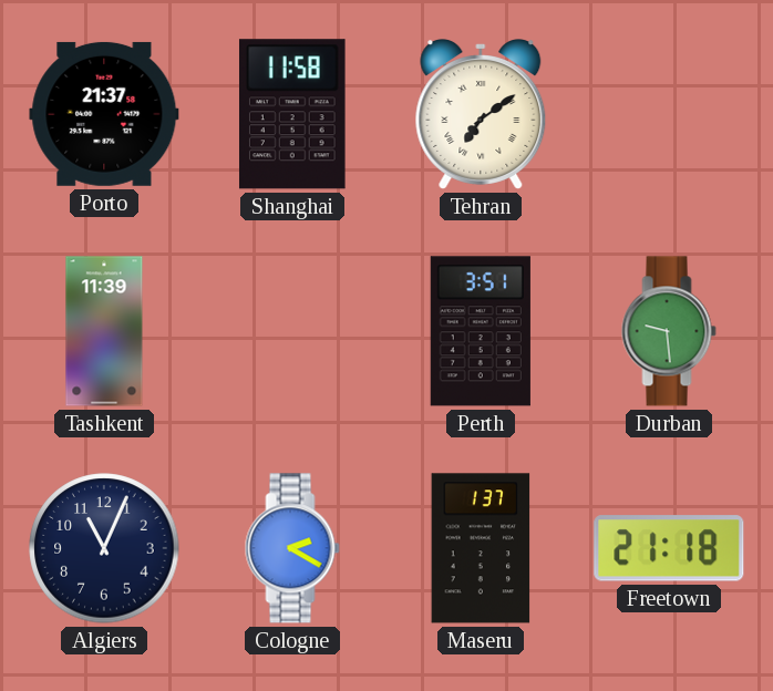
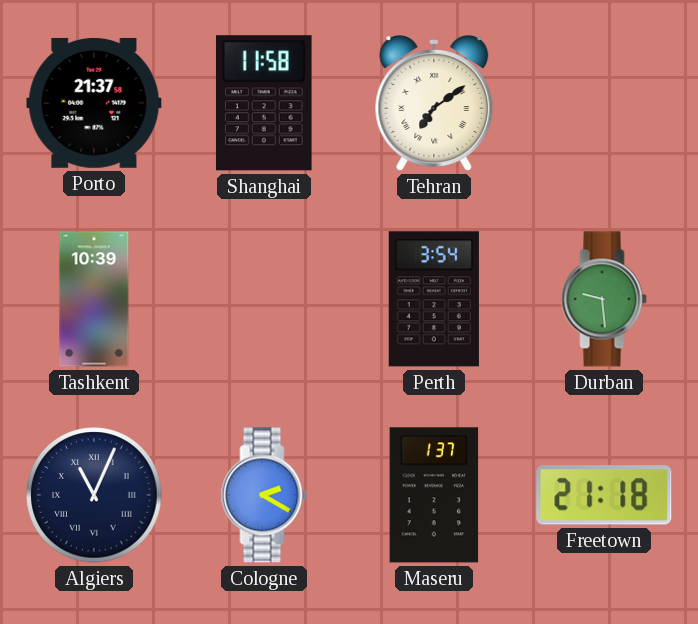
Tashkent: 11:39 -> 10:39 (94, 299)
Perth: 3:51 -> 3:54 (434, 299)
Algiers numerals: Arabic -> Roman (94, 495)
